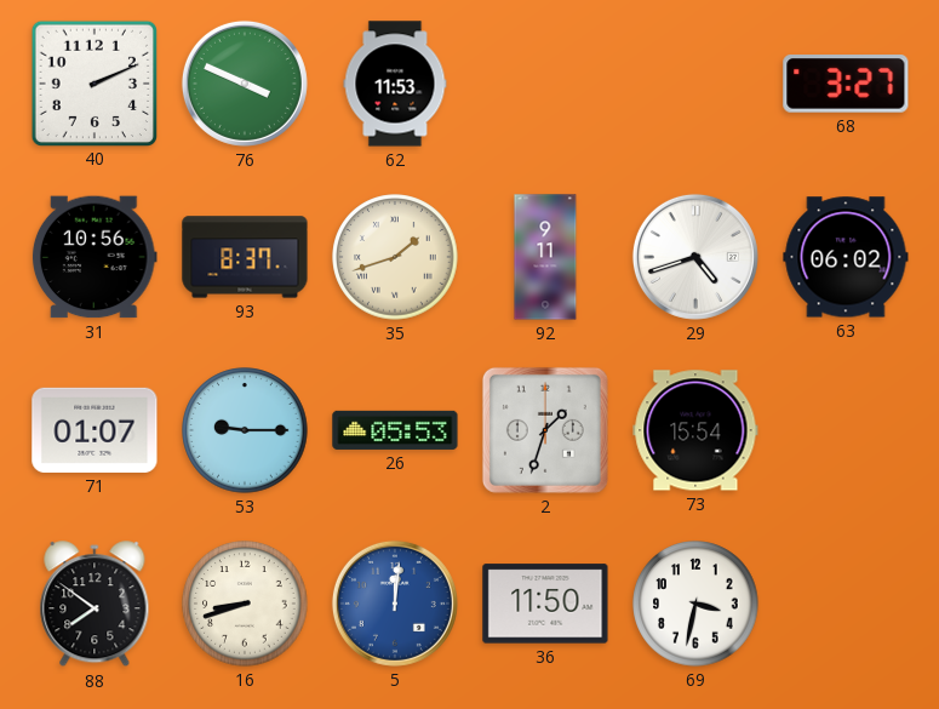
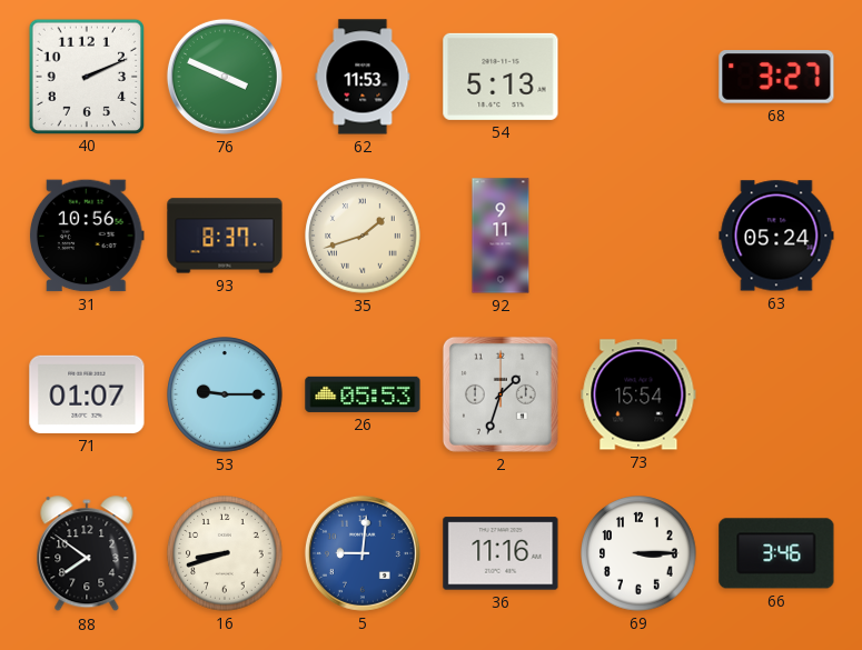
54: none -> 5:13 (501, 77)
29: 4:42 -> none (695, 257)
63: 06:02 -> 05:24 (776, 236)
5: 12:01 -> 9:01 (363, 553)
36: 11:50 -> 11:16 (501, 553)
69: 3:32 -> 3:15 (638, 553)
66: none -> 3:46 (776, 553)
